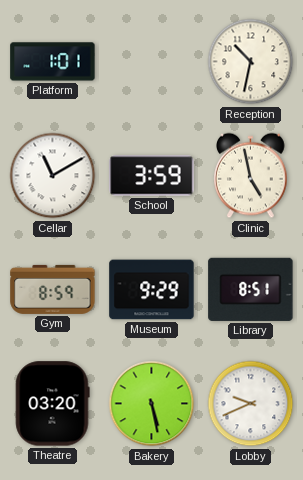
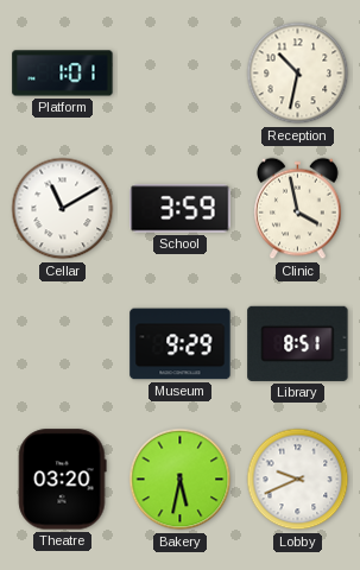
Clinic: 4:58 -> 3:58 (298, 209)
Gym: 8:59 -> none (53, 289)
Bakery: 5:28 -> 5:32 (181, 480)
